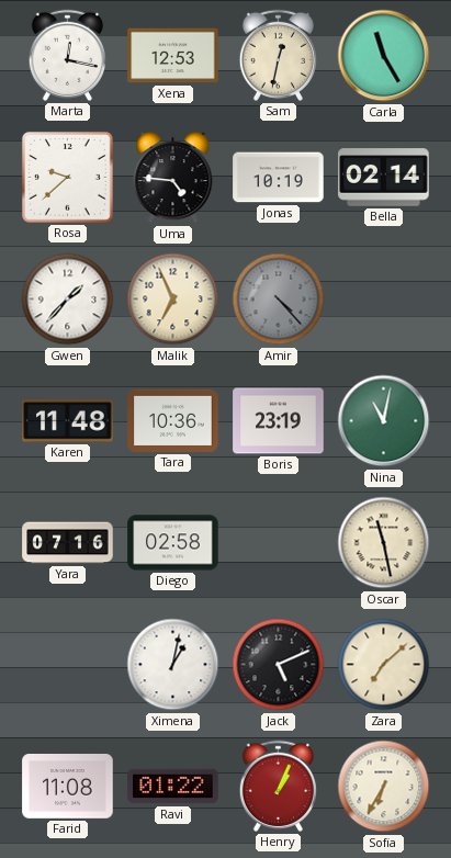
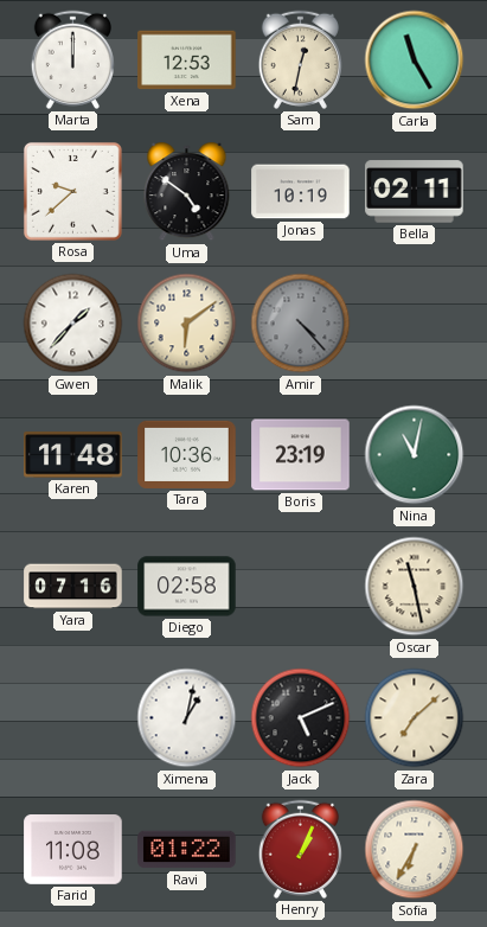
Marta: 12:17 -> 12:00 (72, 59)
Uma: 4:46 -> 4:51 (187, 192)
Bella: 02:14 -> 02:11 (415, 192)
Malik: 6:56 -> 6:09 (187, 324)
